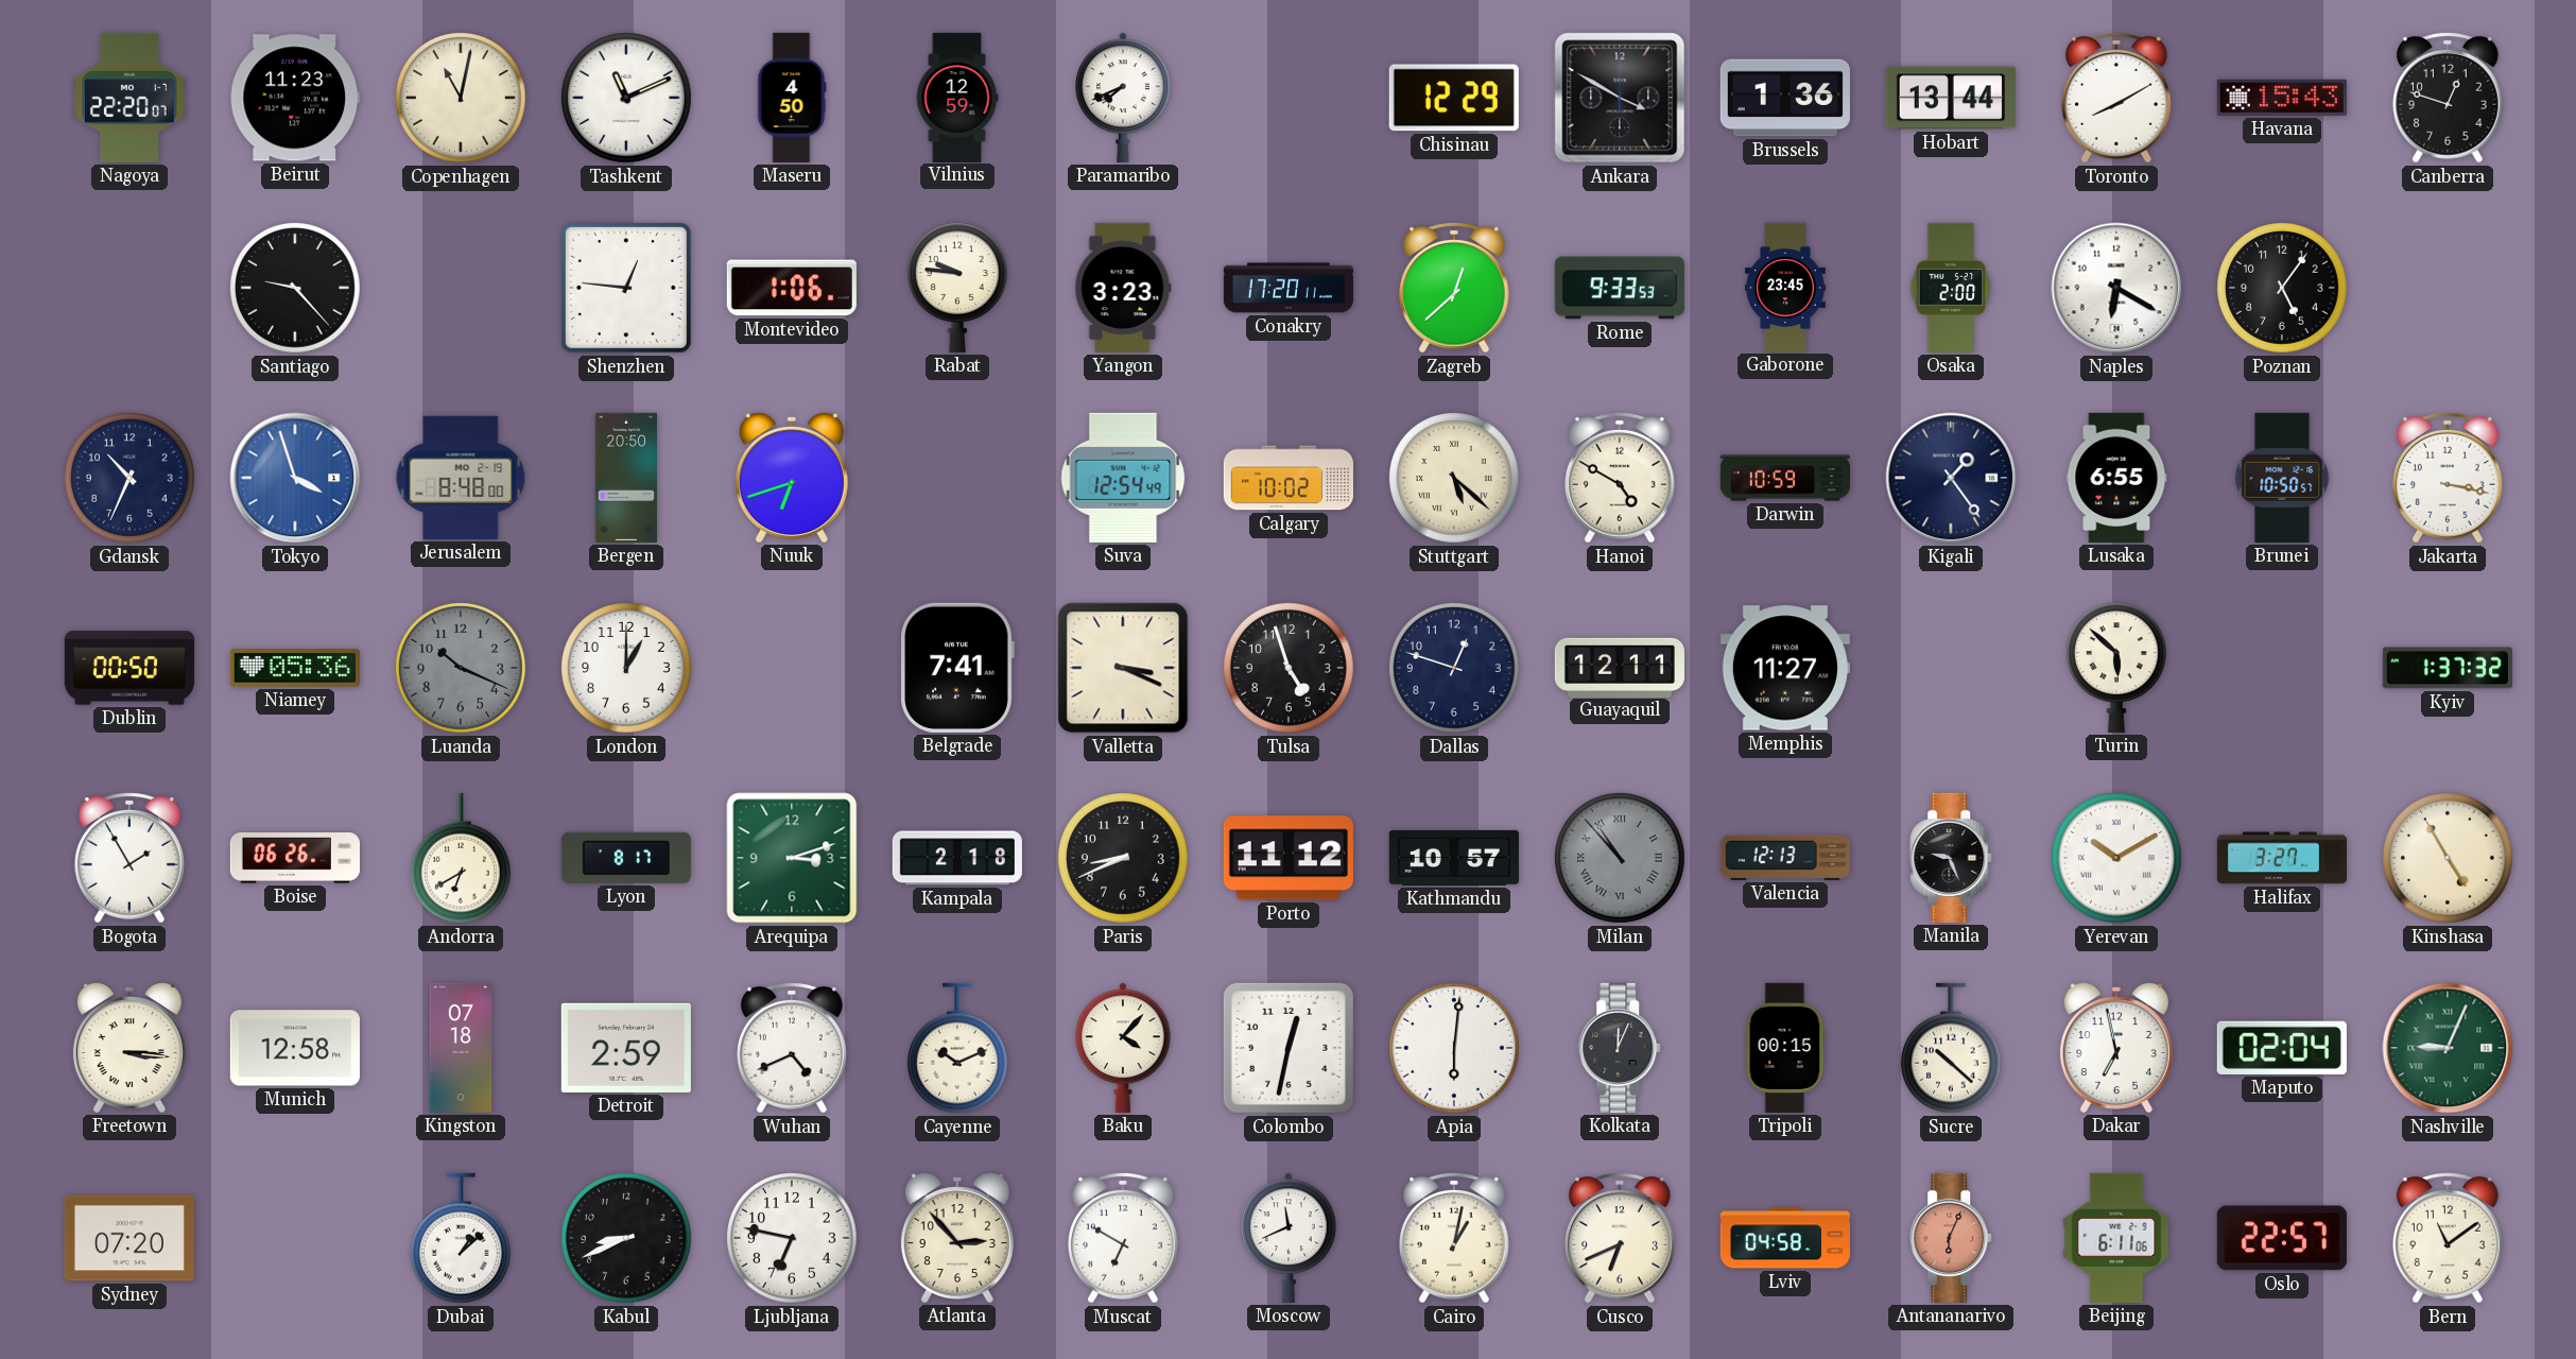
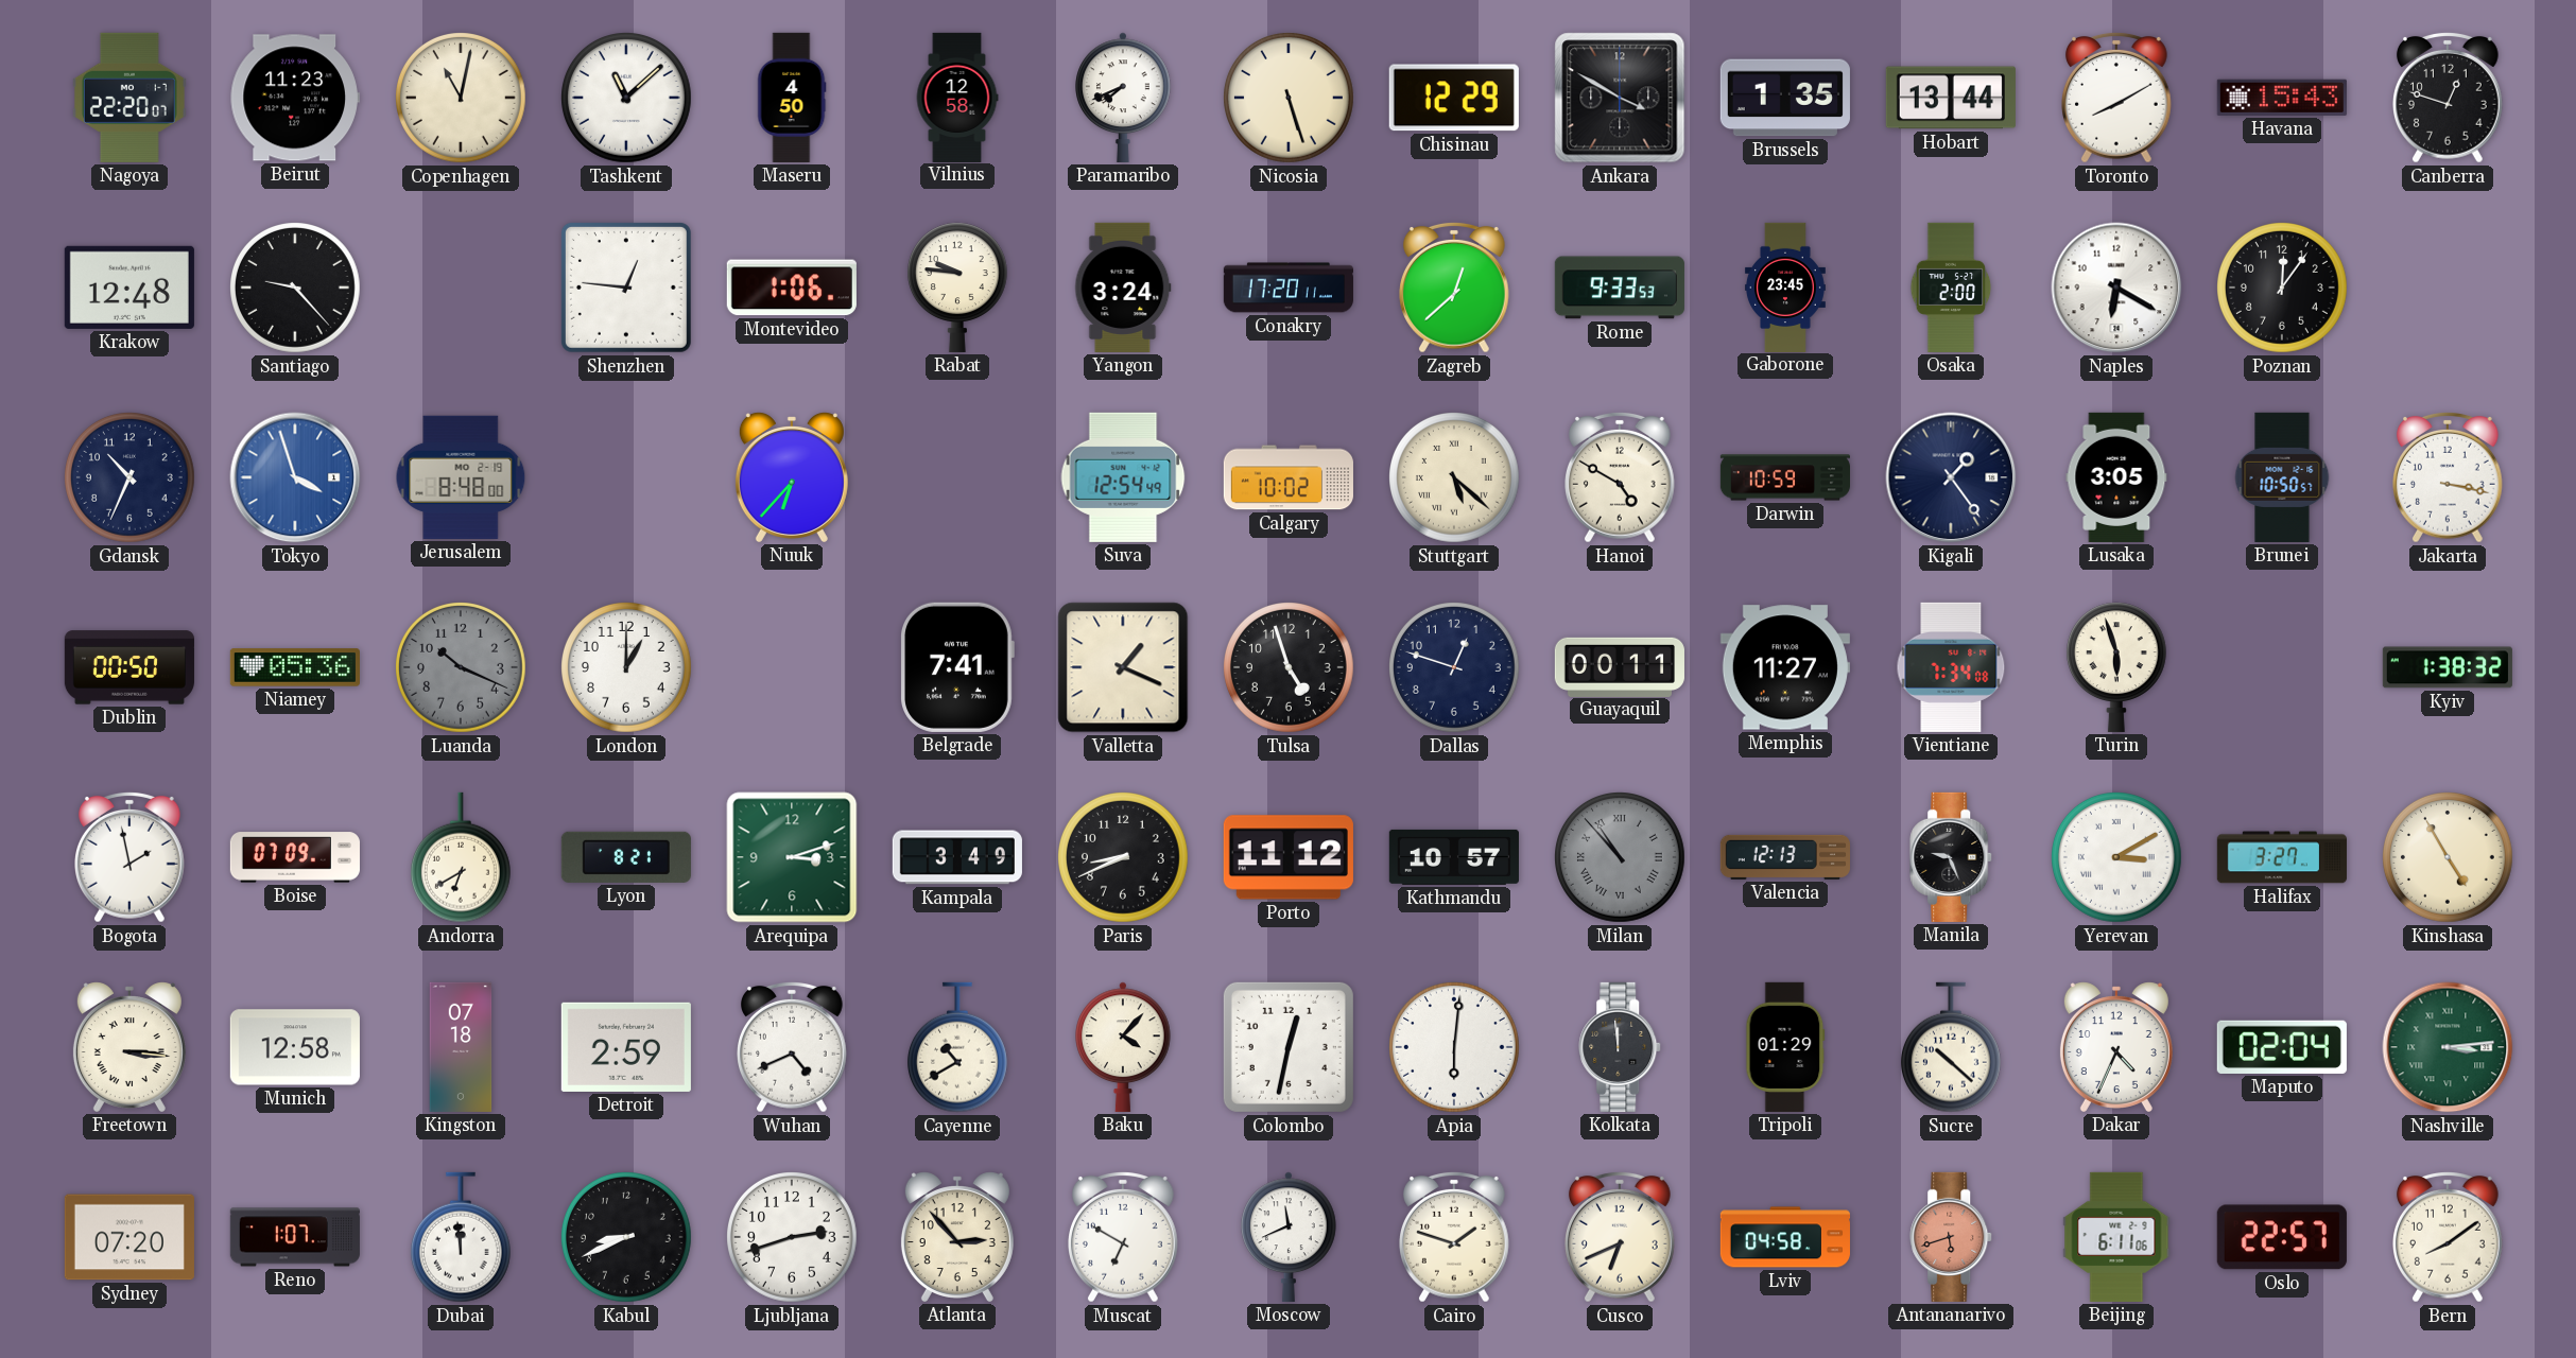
Tashkent: 11:11 -> 11:08 (627, 99)
Vilnius: 12:59 -> 12:58 (957, 97)
Nicosia: none -> 5:27 (1290, 99)
Brussels: 1:36 -> 1:35 (1785, 98)
Krakow: none -> 12:48 (129, 288)
Yangon: 3:23 -> 3:24 (1123, 288)
Poznan: 5:06 -> 12:06 (2283, 289)
Bergen: 20:50 -> none (625, 478)
Nuuk: 6:42 -> 6:37 (792, 477)
Lusaka: 6:55 -> 3:05 (2116, 477)
Valletta: 3:19 -> 1:19 (1123, 667)
Guayaquil: 12:11 -> 00:11 (1620, 666)
Vientiane: none -> 7:34 (1951, 667)
Turin: 5:52 -> 5:57 (2116, 667)
Kyiv: 1:37 -> 1:38 (2448, 667)
Bogota: 1:55 -> 1:58 (131, 857)
Boise: 06:26 -> 07:09 (295, 857)
Lyon: 8:17 -> 8:21 (626, 857)
Kampala: 2:18 -> 3:49 (957, 857)
Yerevan: 10:10 -> 3:10 (2117, 858)
Cayenne: 10:11 -> 10:40 (957, 1047)
Kolkata: 12:04 -> 11:59 (1621, 1047)
Tripoli: 00:15 -> 01:29 (1785, 1047)
Dakar: 6:58 -> 4:34 (2116, 1047)
Nashville: 9:04 -> 3:14 (2448, 1047)
Reno: none -> 1:07 (295, 1237)
Dubai: 1:08 -> 11:59 (461, 1237)
Ljubljana: 6:47 -> 2:42 (793, 1238)
Cairo: 1:02 -> 1:48 (1455, 1237)
Antananarivo: 6:04 -> 5:42 (1952, 1237)
Bern: 11:09 -> 8:09 (2449, 1237)
